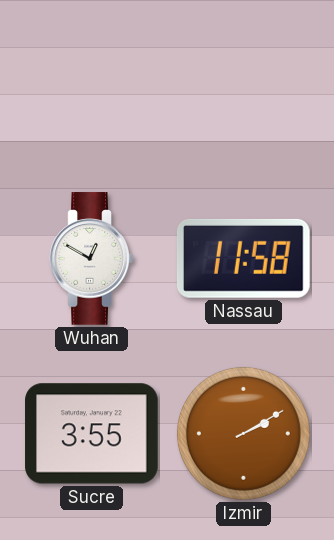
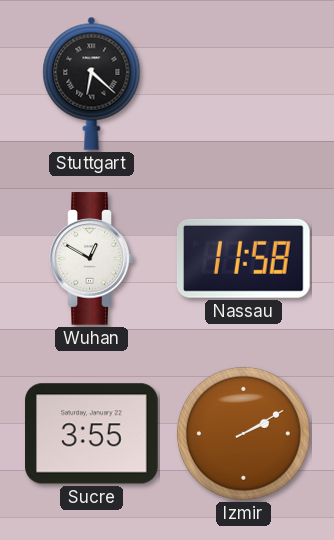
Stuttgart: none -> 6:22 (92, 83)
